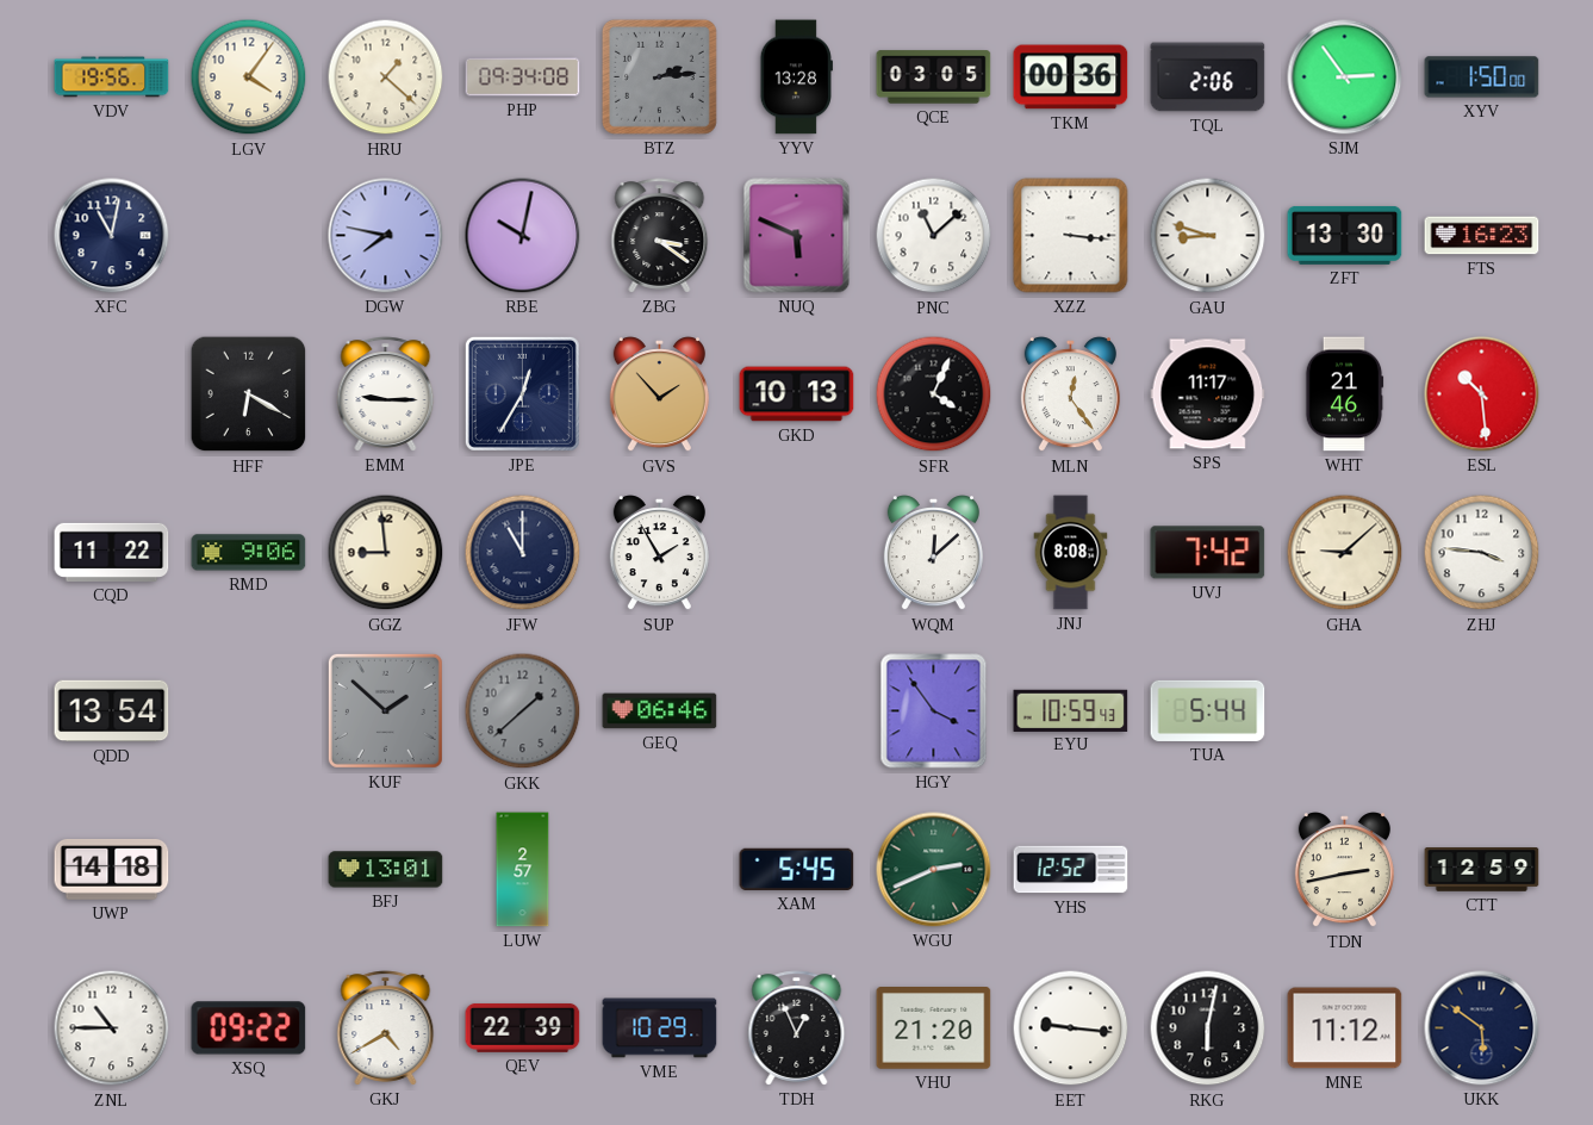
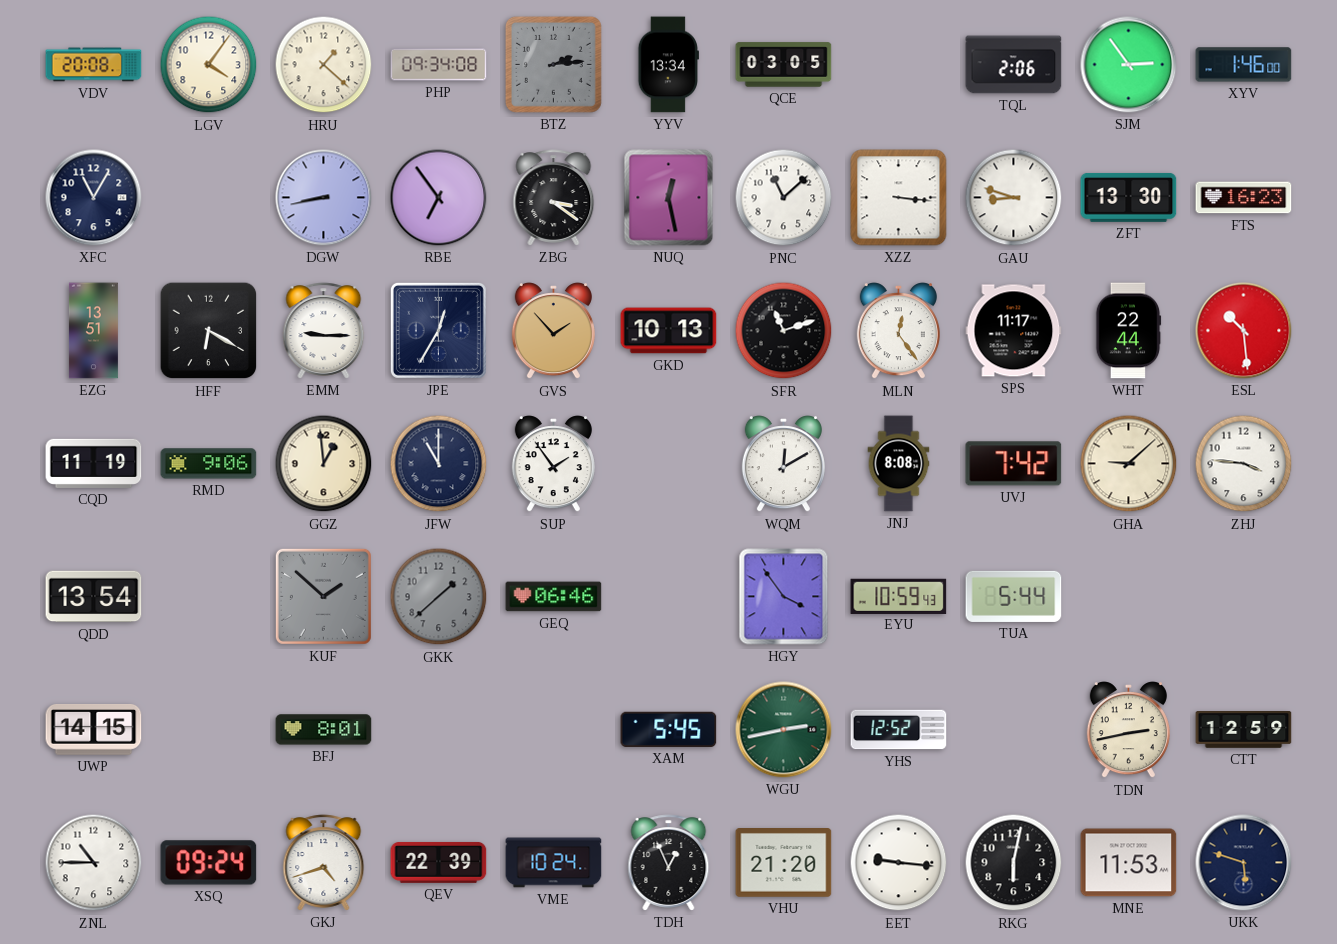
VDV: 19:56 -> 20:08 (94, 65)
YYV: 13:28 -> 13:34 (668, 65)
TKM: 00:36 -> none (1071, 77)
XYV: 1:50 -> 1:46 (1244, 65)
XFC: 11:02 -> 11:05 (94, 198)
DGW: 7:47 -> 8:43 (324, 198)
RBE: 10:02 -> 6:54 (439, 198)
NUQ: 5:49 -> 12:28 (669, 198)
EZG: none -> 13:51 (93, 331)
SFR: 4:04 -> 11:12 (784, 331)
WHT: 21:46 -> 22:44 (1128, 331)
CQD: 11:22 -> 11:19 (94, 463)
GGZ: 8:59 -> 12:59 (324, 464)
SUP: 1:55 -> 1:54 (553, 464)
WQM: 12:08 -> 12:10 (783, 464)
UWP: 14:18 -> 14:15 (94, 730)
BFJ: 13:01 -> 8:01 (324, 730)
LUW: 2:57 -> none (523, 870)
WGU: 2:41 -> 2:43 (784, 730)
XSQ: 09:22 -> 09:24 (209, 863)
GKJ: 4:40 -> 4:42 (324, 863)
VME: 10:29 -> 10:24 (554, 863)
MNE: 11:12 -> 11:53 (1129, 863)
UKK: 5:51 -> 5:48 (1244, 863)
